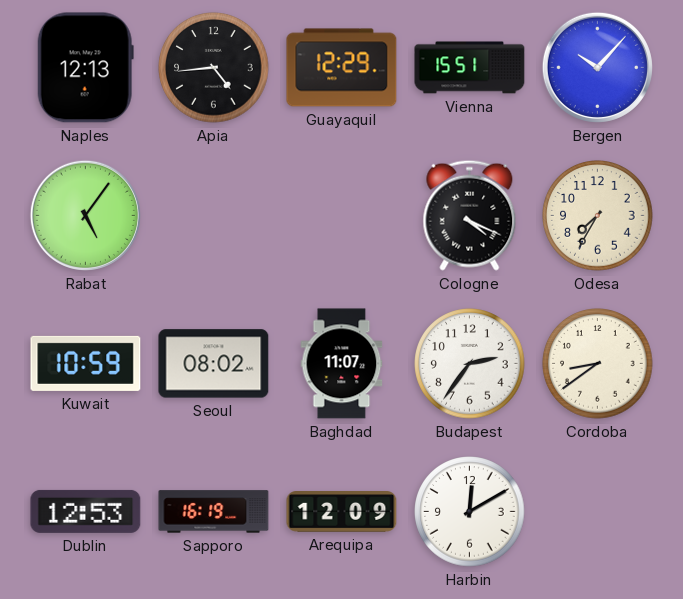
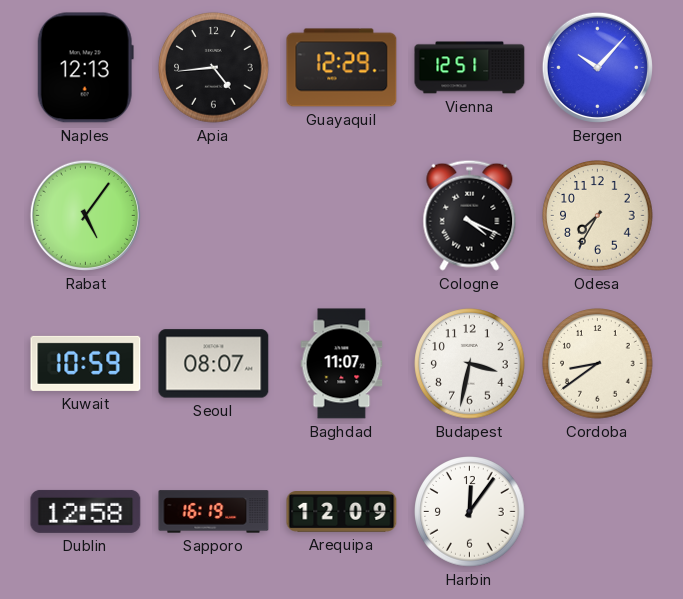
Vienna: 15:51 -> 12:51 (470, 68)
Seoul: 08:02 -> 08:07 (214, 364)
Budapest: 2:36 -> 3:32 (470, 364)
Dublin: 12:53 -> 12:58 (86, 511)
Harbin: 12:10 -> 12:06 (470, 512)
